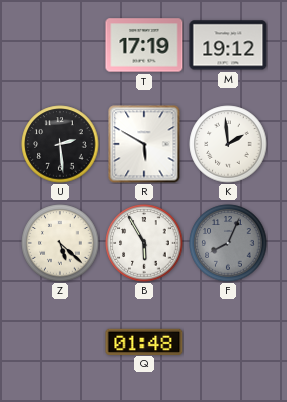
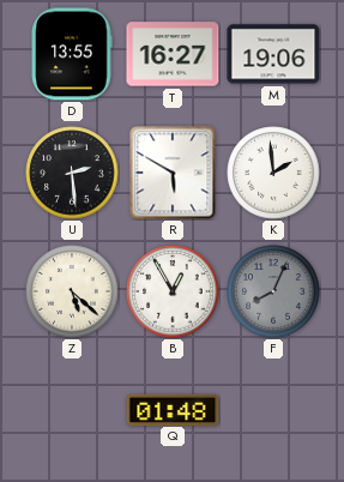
D: none -> 13:55 (72, 54)
T: 17:19 -> 16:27 (173, 54)
M: 19:12 -> 19:06 (273, 54)
B: 5:55 -> 12:55 (173, 291)
